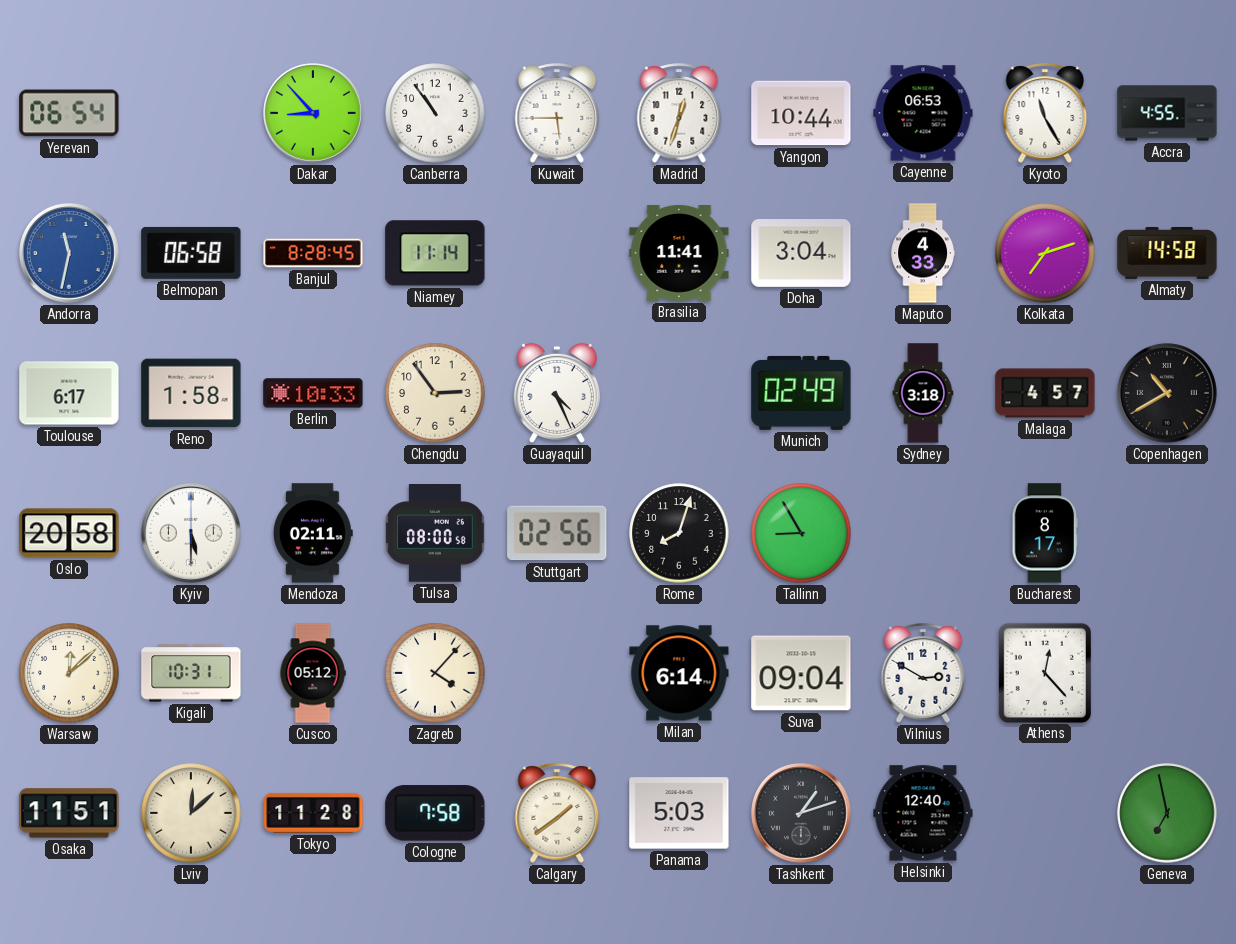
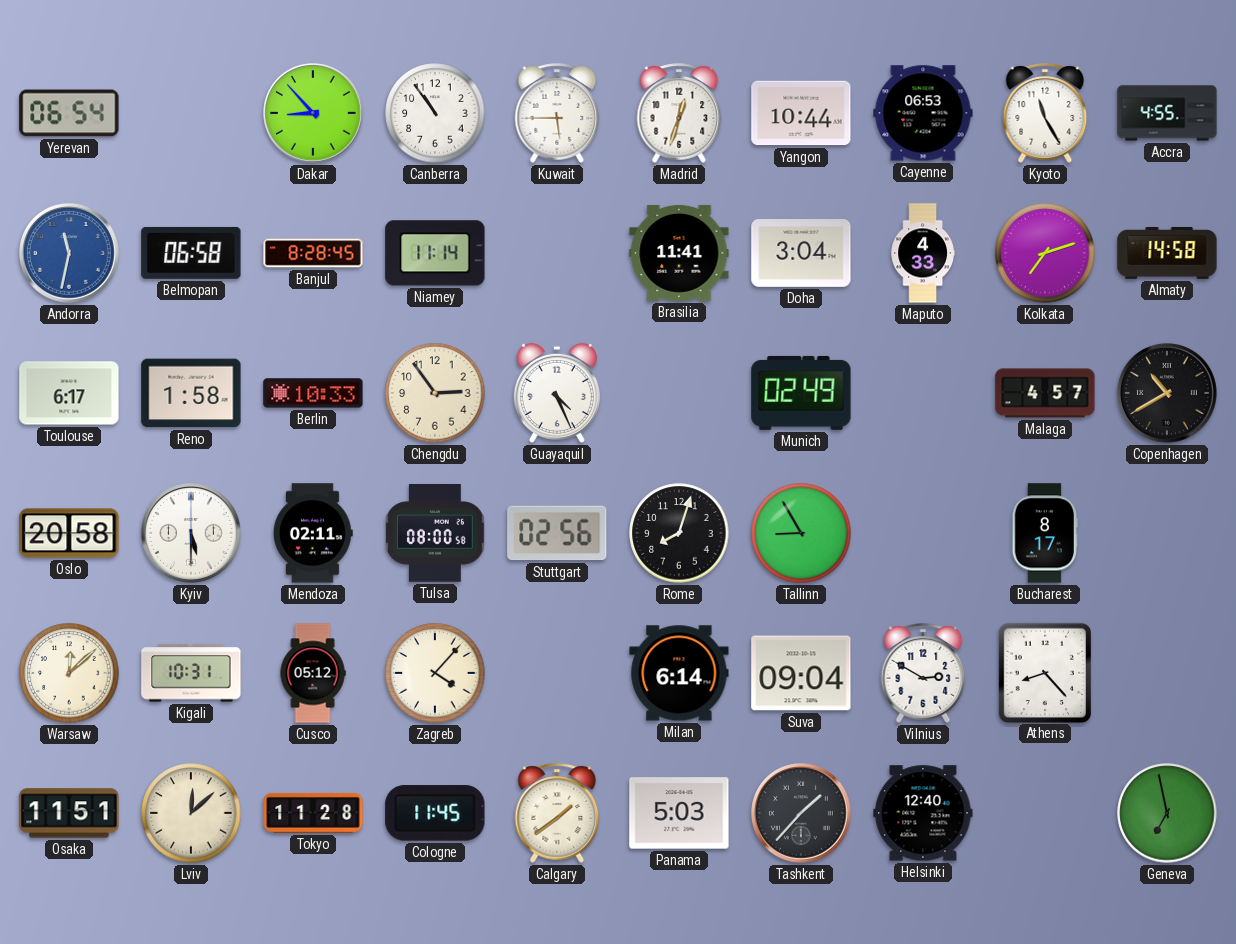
Sydney: 3:18 -> none (923, 393)
Athens: 12:23 -> 8:23 (1045, 672)
Cologne: 7:58 -> 11:45 (435, 813)
Tashkent: 1:12 -> 1:37 (802, 814)
